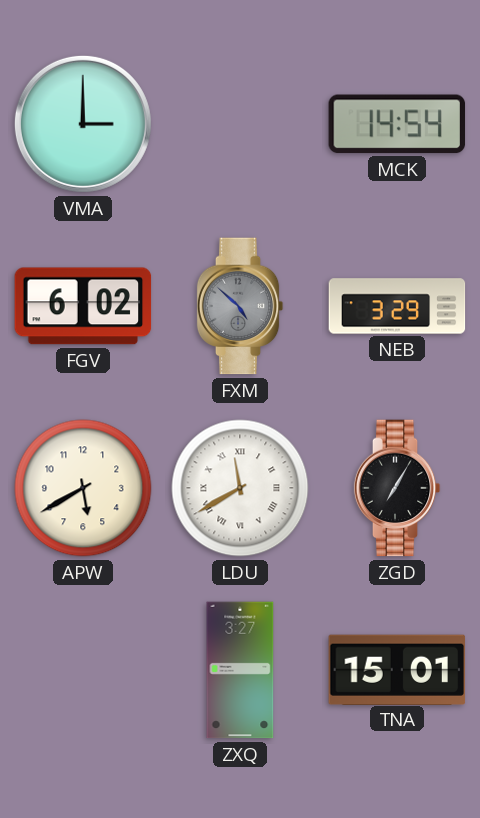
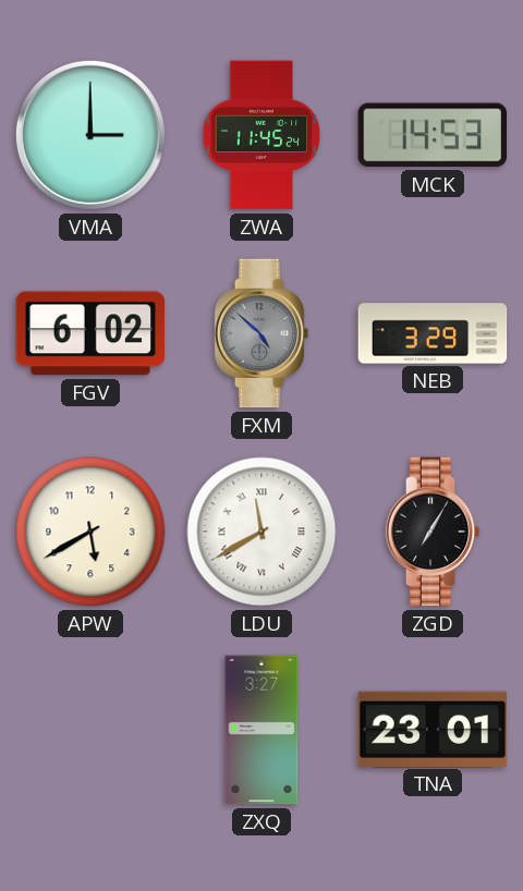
ZWA: none -> 11:45 (261, 135)
MCK: 14:54 -> 14:53 (433, 135)
TNA: 15:01 -> 23:01 (433, 729)
